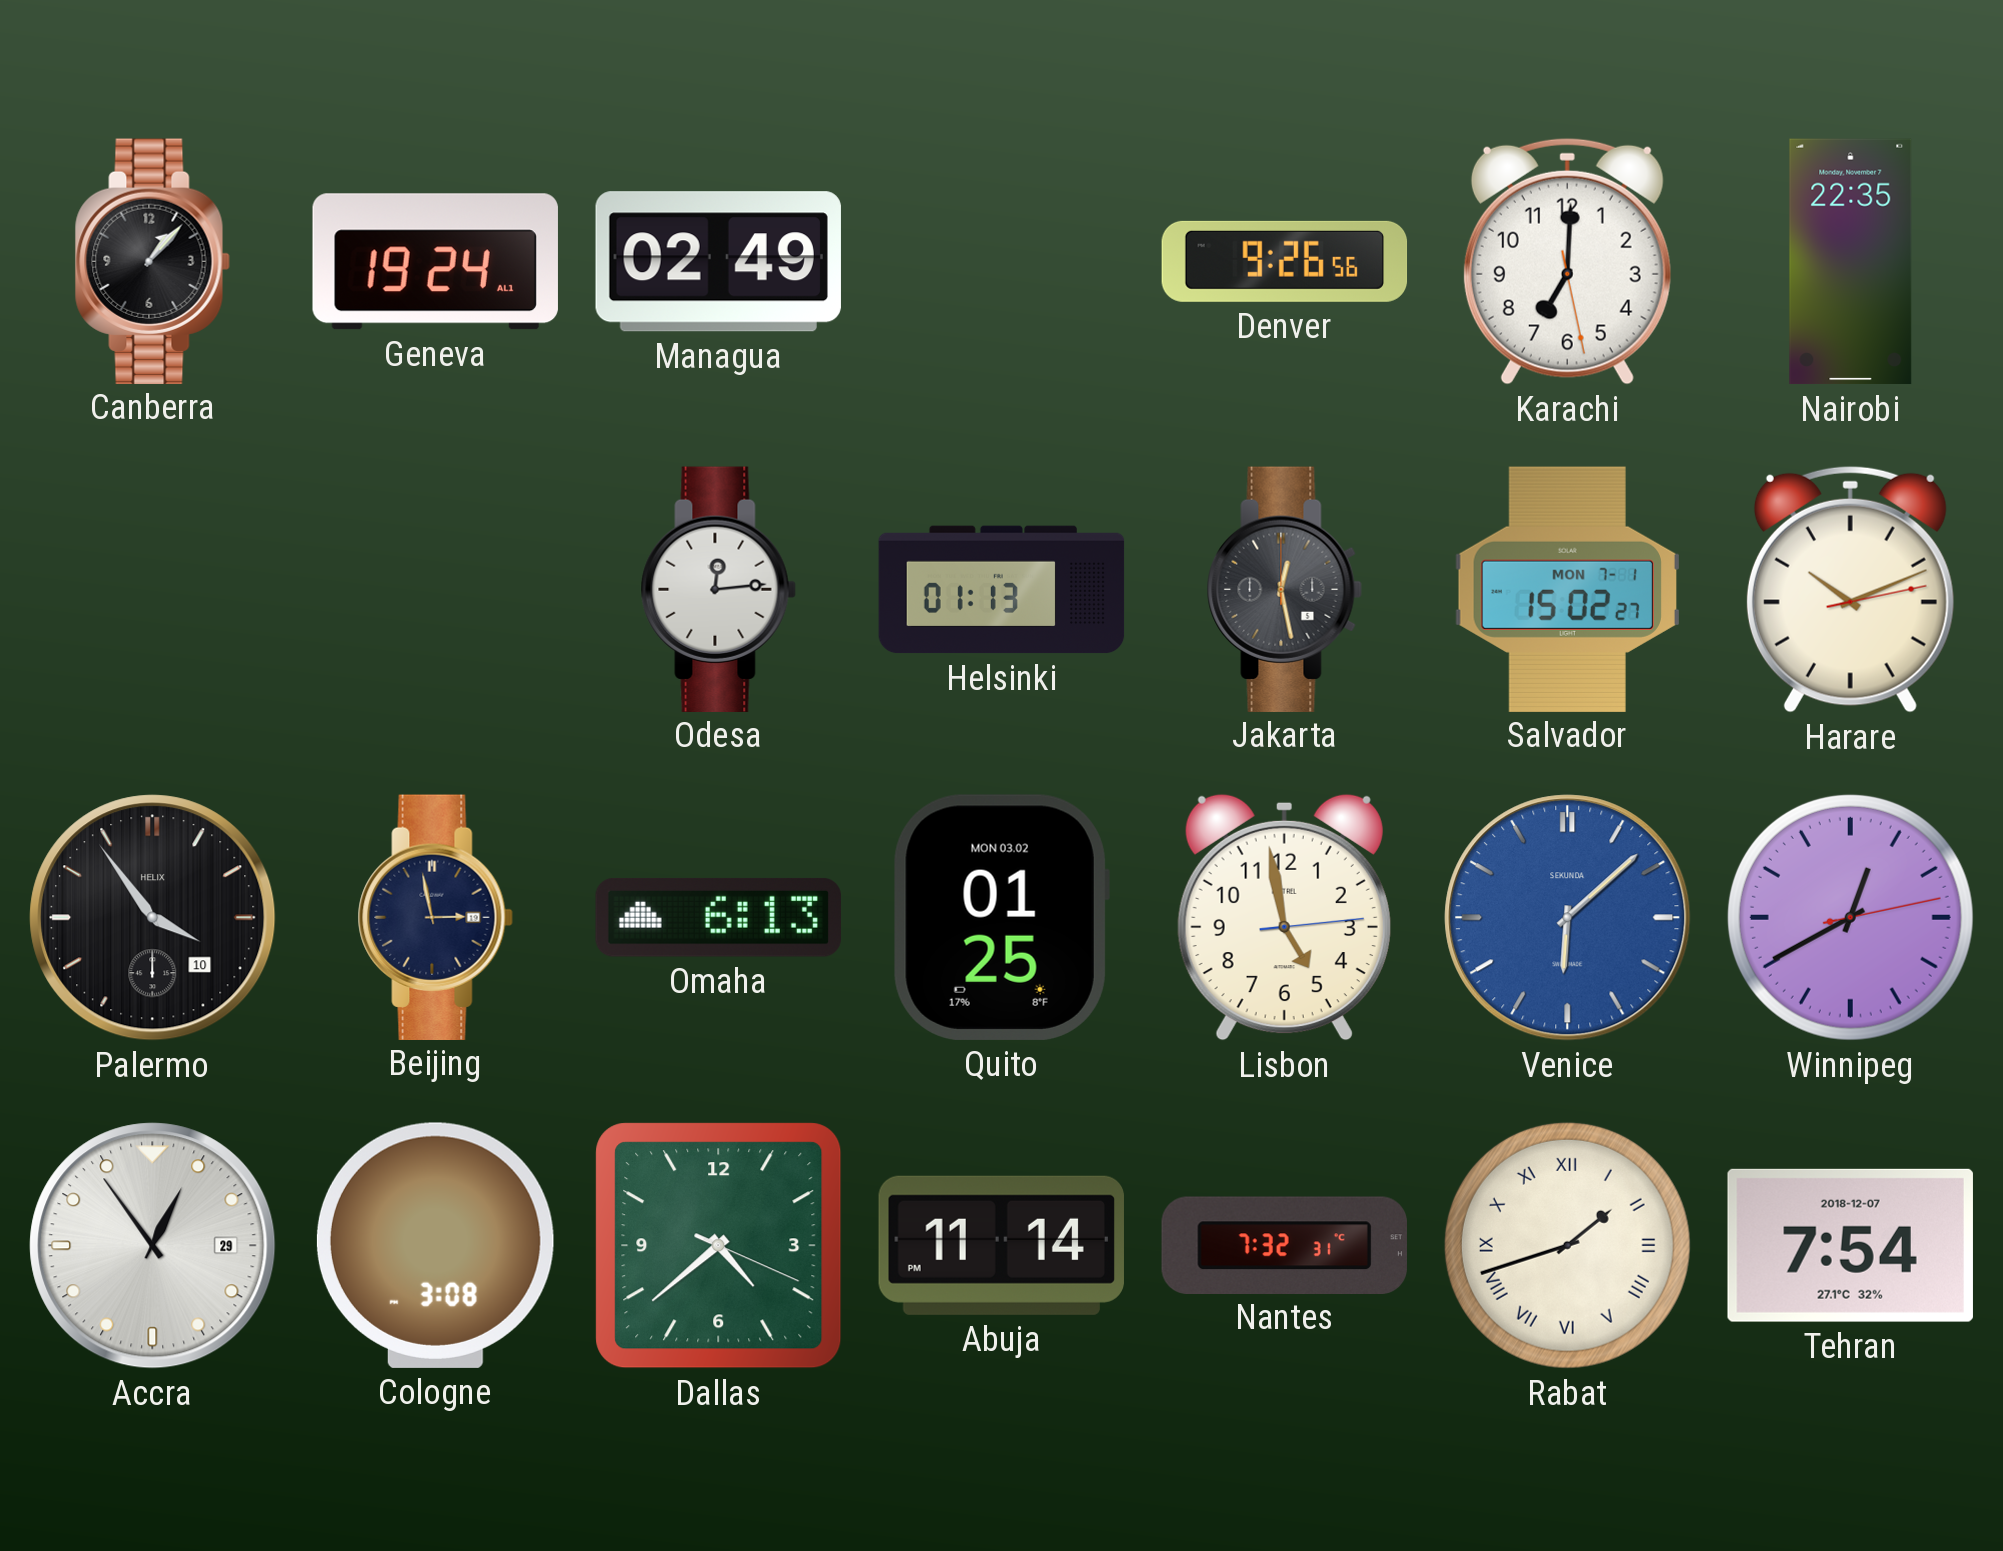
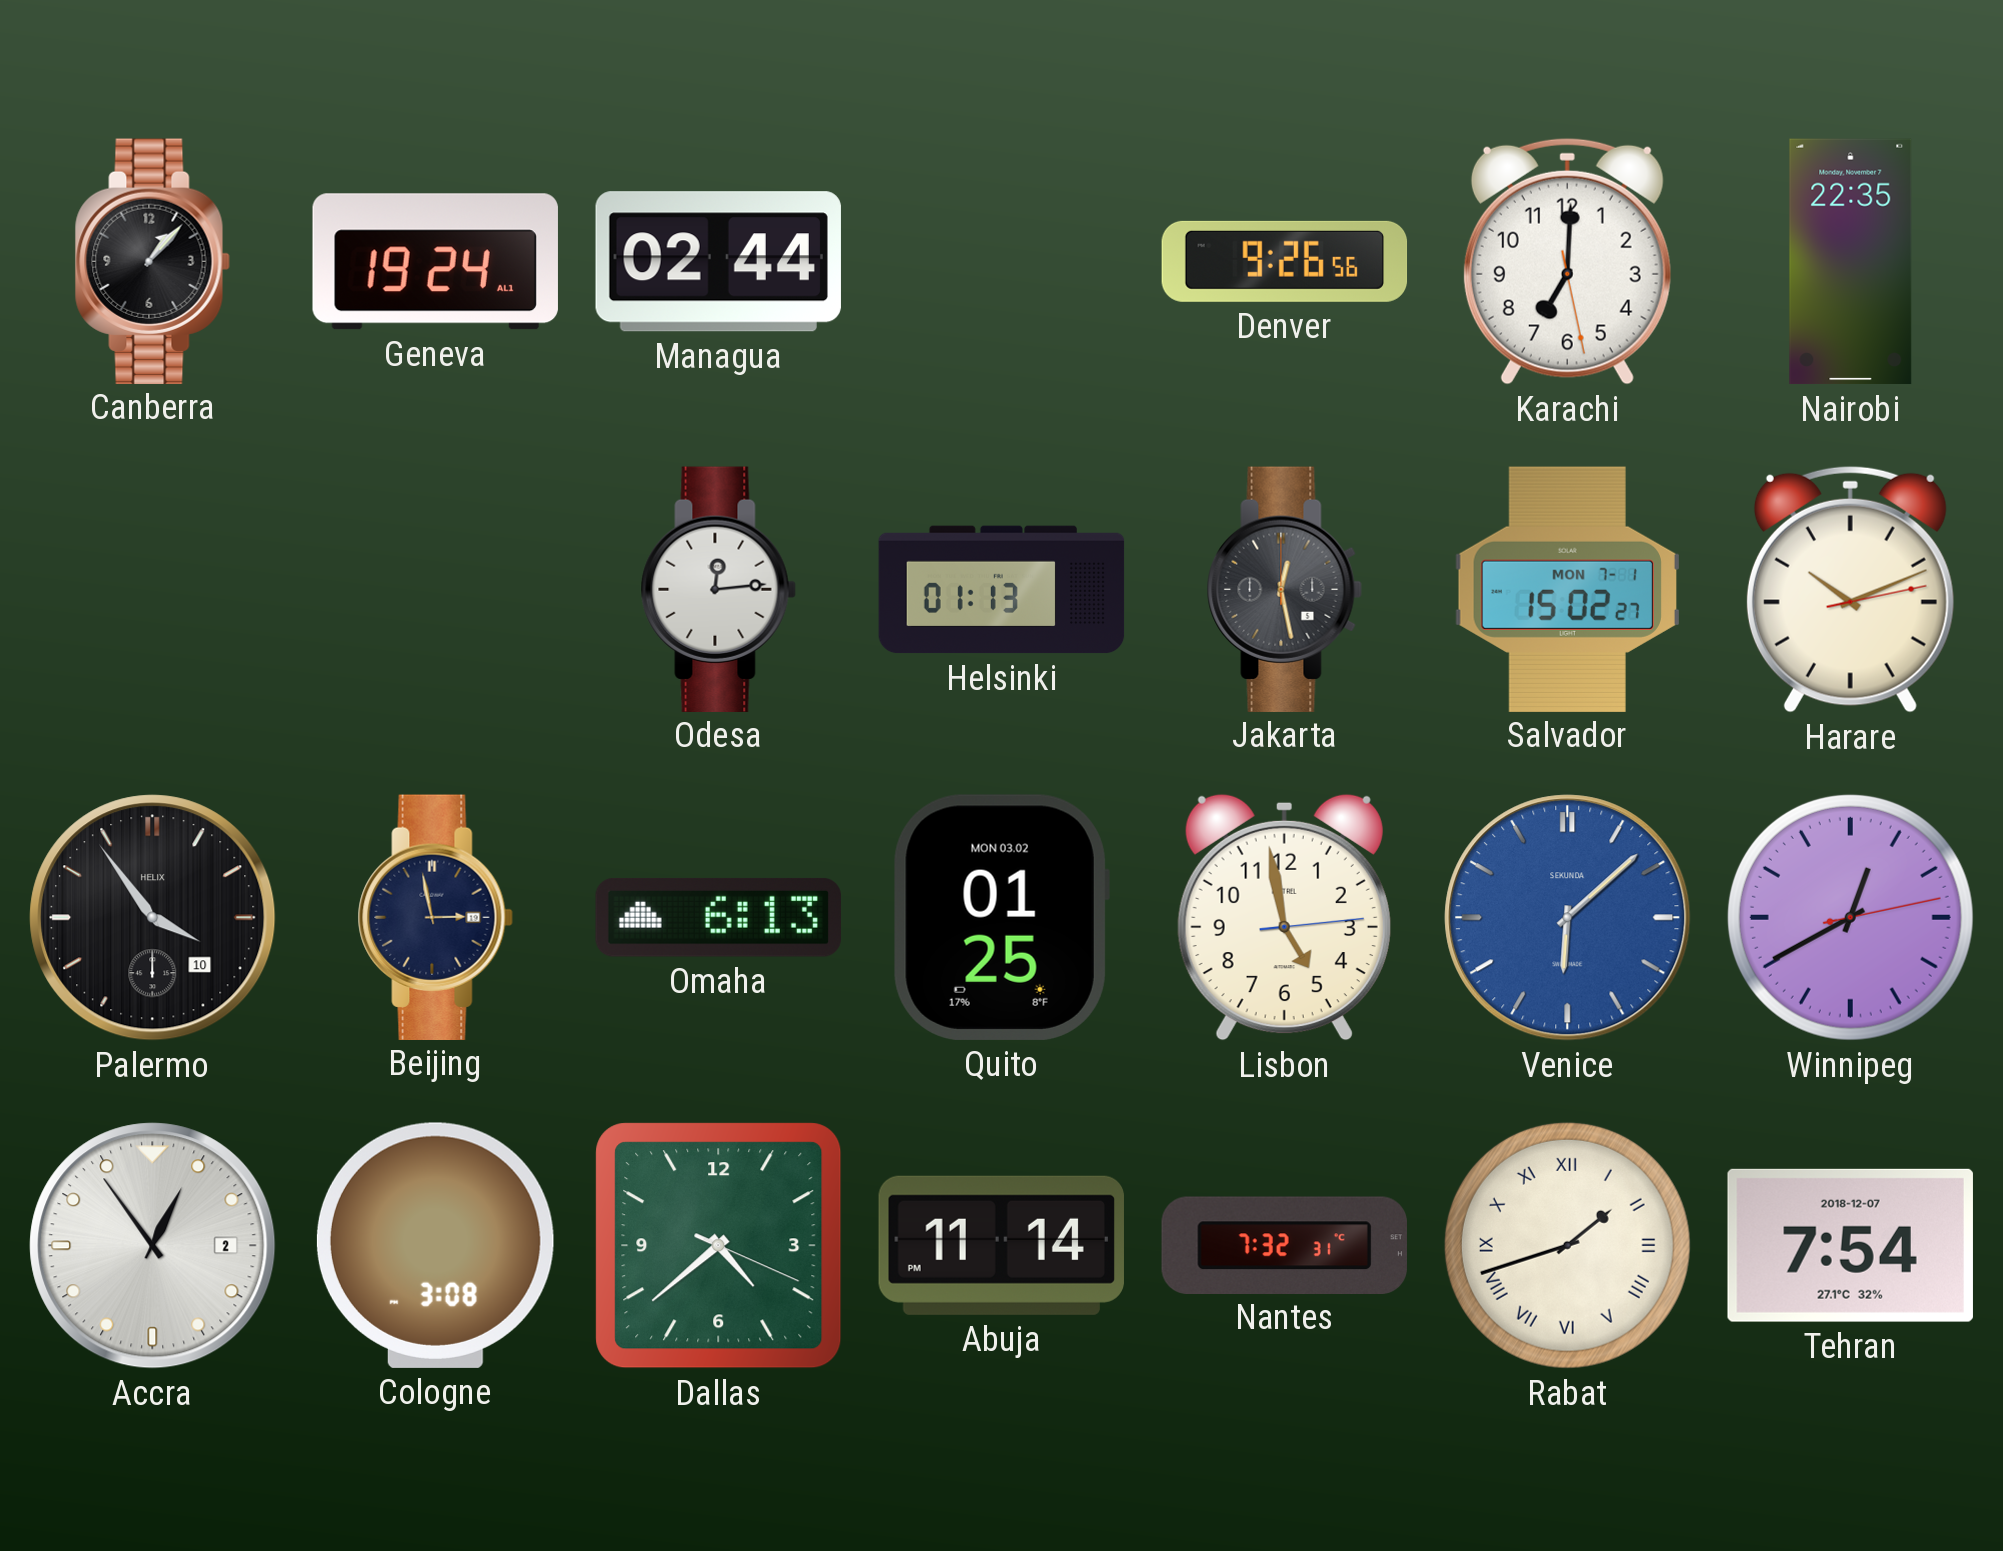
Managua: 02:49 -> 02:44 (718, 262)
Accra date: 29 -> 2 (153, 1246)
